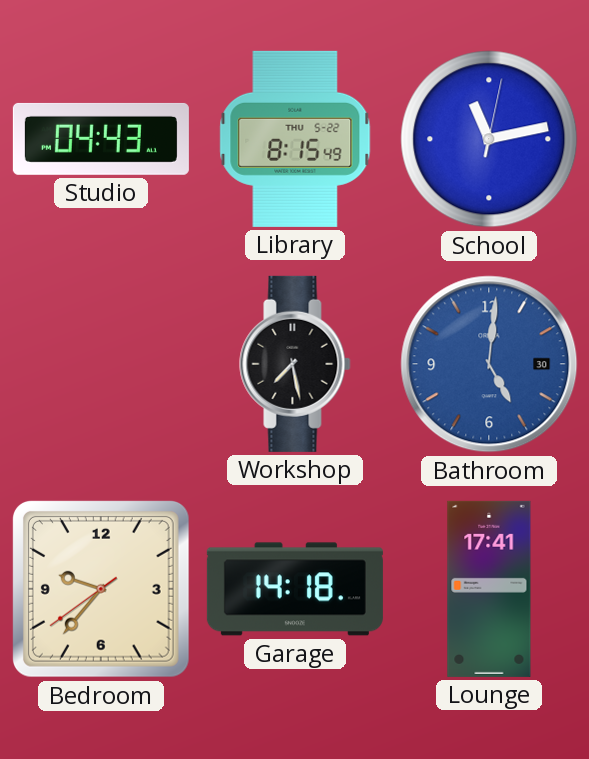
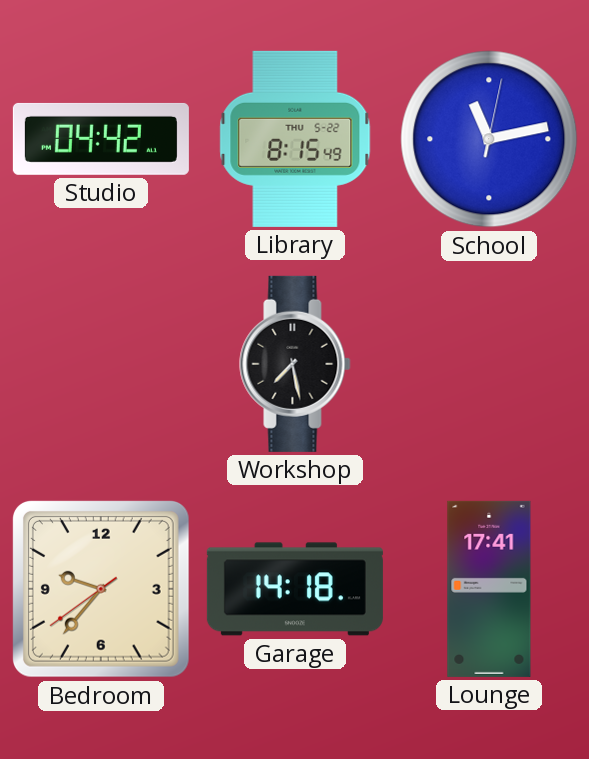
Studio: 04:43 -> 04:42 (101, 139)
Bathroom: 5:01 -> none (489, 364)
